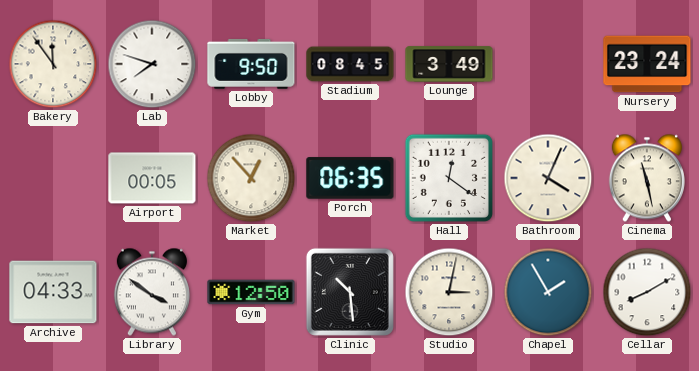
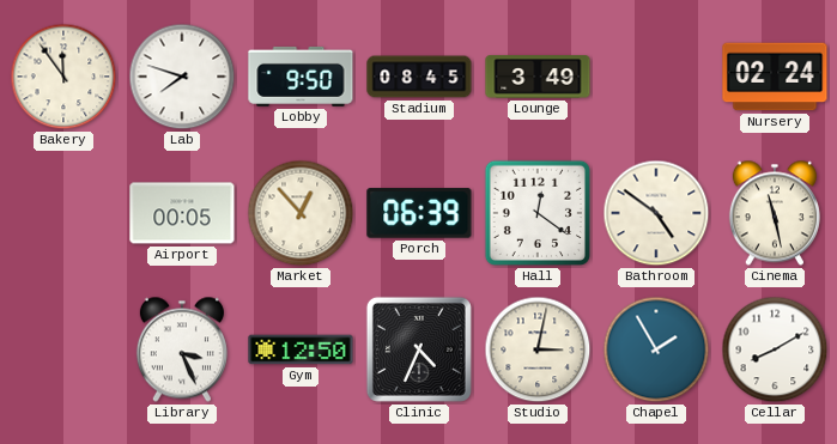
Nursery: 23:24 -> 02:24 (775, 77)
Porch: 06:35 -> 06:39 (419, 213)
Bathroom: 4:04 -> 4:51 (656, 213)
Archive: 04:33 -> none (53, 292)
Library: 3:51 -> 3:26 (182, 349)
Clinic: 10:29 -> 4:34 (419, 349)
